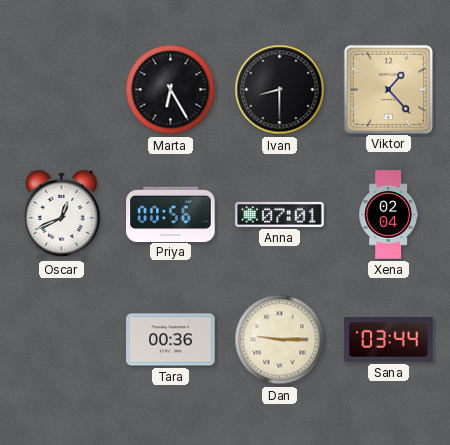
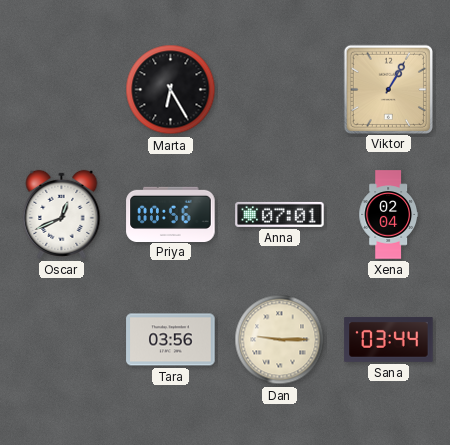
Ivan: 8:30 -> none (280, 90)
Viktor: 1:23 -> 1:05 (388, 89)
Tara: 00:36 -> 03:56 (171, 340)
